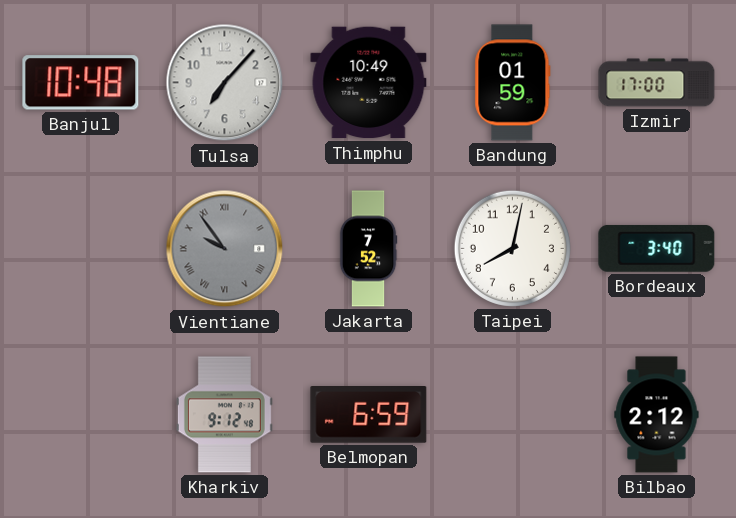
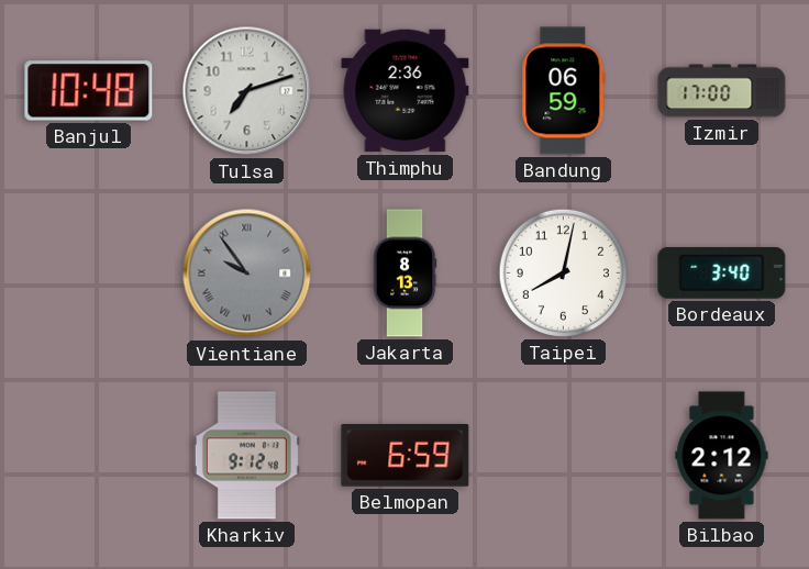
Tulsa: 7:07 -> 7:12 (247, 91)
Thimphu: 10:49 -> 2:36 (406, 91)
Bandung: 01:59 -> 06:59 (564, 91)
Jakarta: 7:52 -> 8:13 (404, 274)
